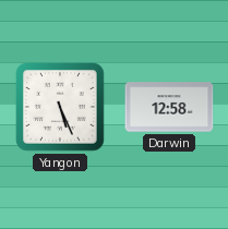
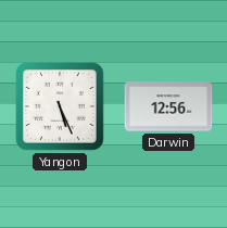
Darwin: 12:58 -> 12:56 (168, 106)
